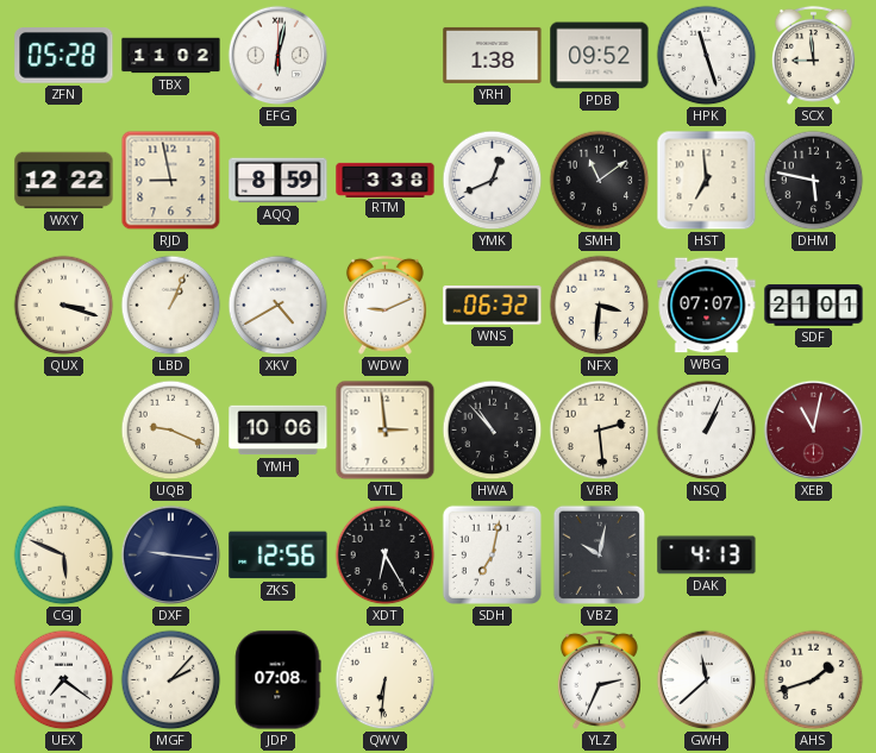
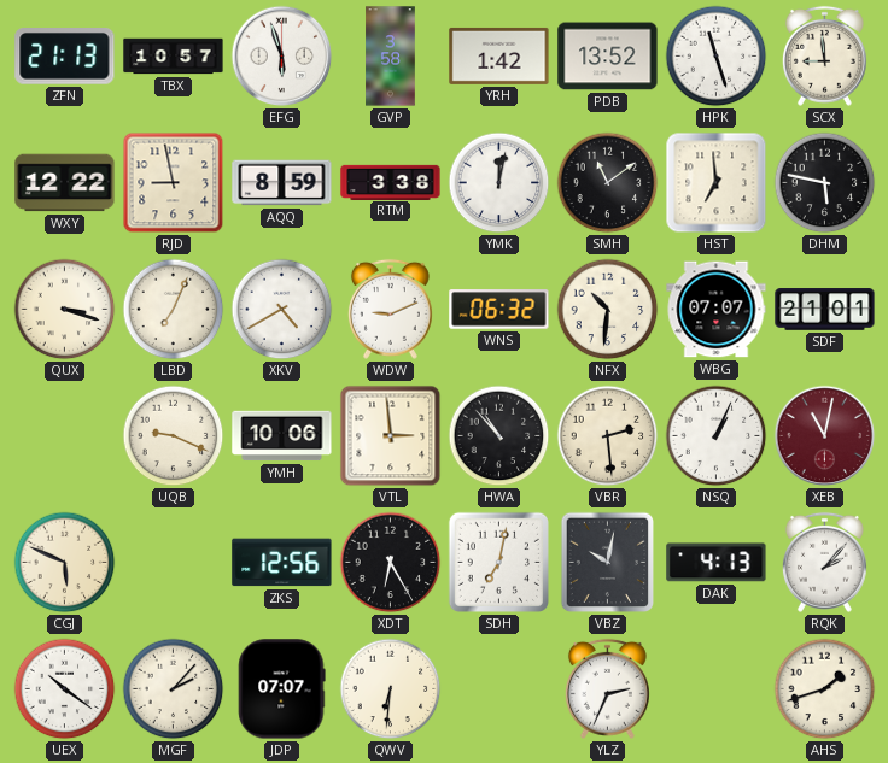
ZFN: 05:28 -> 21:13 (65, 57)
TBX: 11:02 -> 10:57 (174, 57)
EFG: 6:02 -> 5:57 (282, 57)
GVP: none -> 3:58 (391, 57)
YRH: 1:38 -> 1:42 (499, 55)
PDB: 09:52 -> 13:52 (608, 57)
YMK: 12:41 -> 12:02 (499, 183)
LBD: 1:04 -> 7:04 (174, 310)
NFX: 3:31 -> 10:31 (608, 310)
DXF: 9:16 -> none (171, 556)
RQK: none -> 2:07 (824, 562)
UEX: 7:21 -> 10:21 (65, 689)
JDP: 07:08 -> 07:07 (282, 689)
GWH: 11:38 -> none (707, 680)
